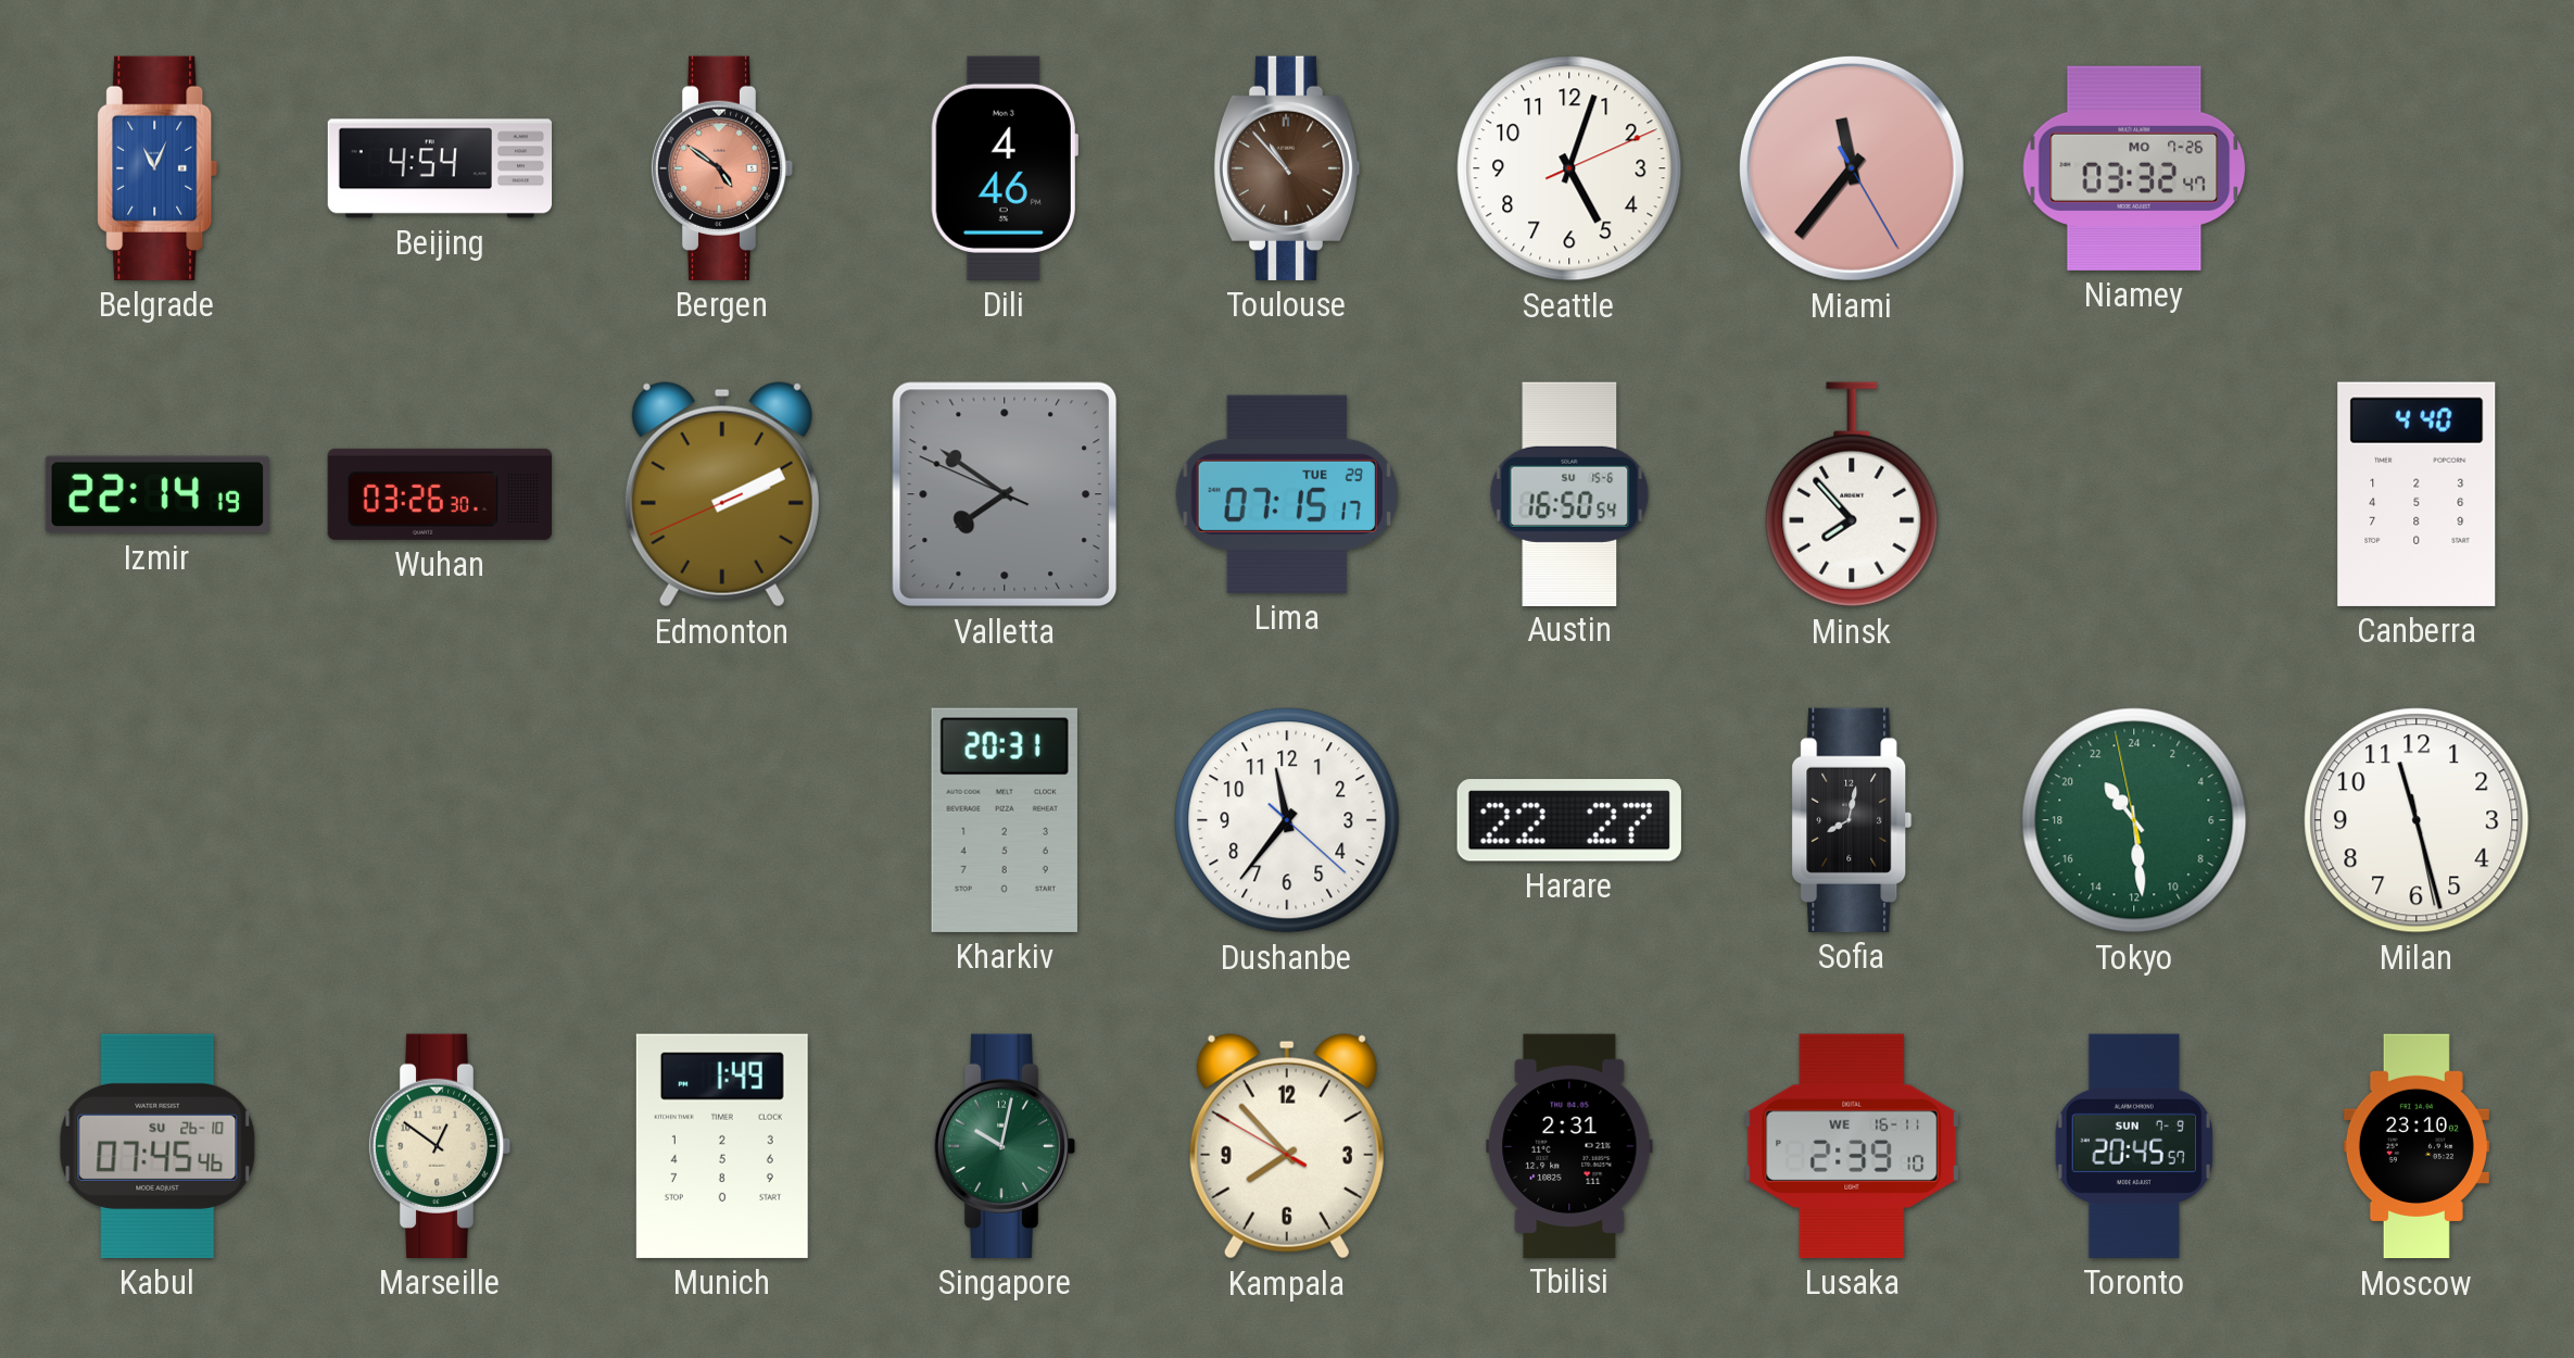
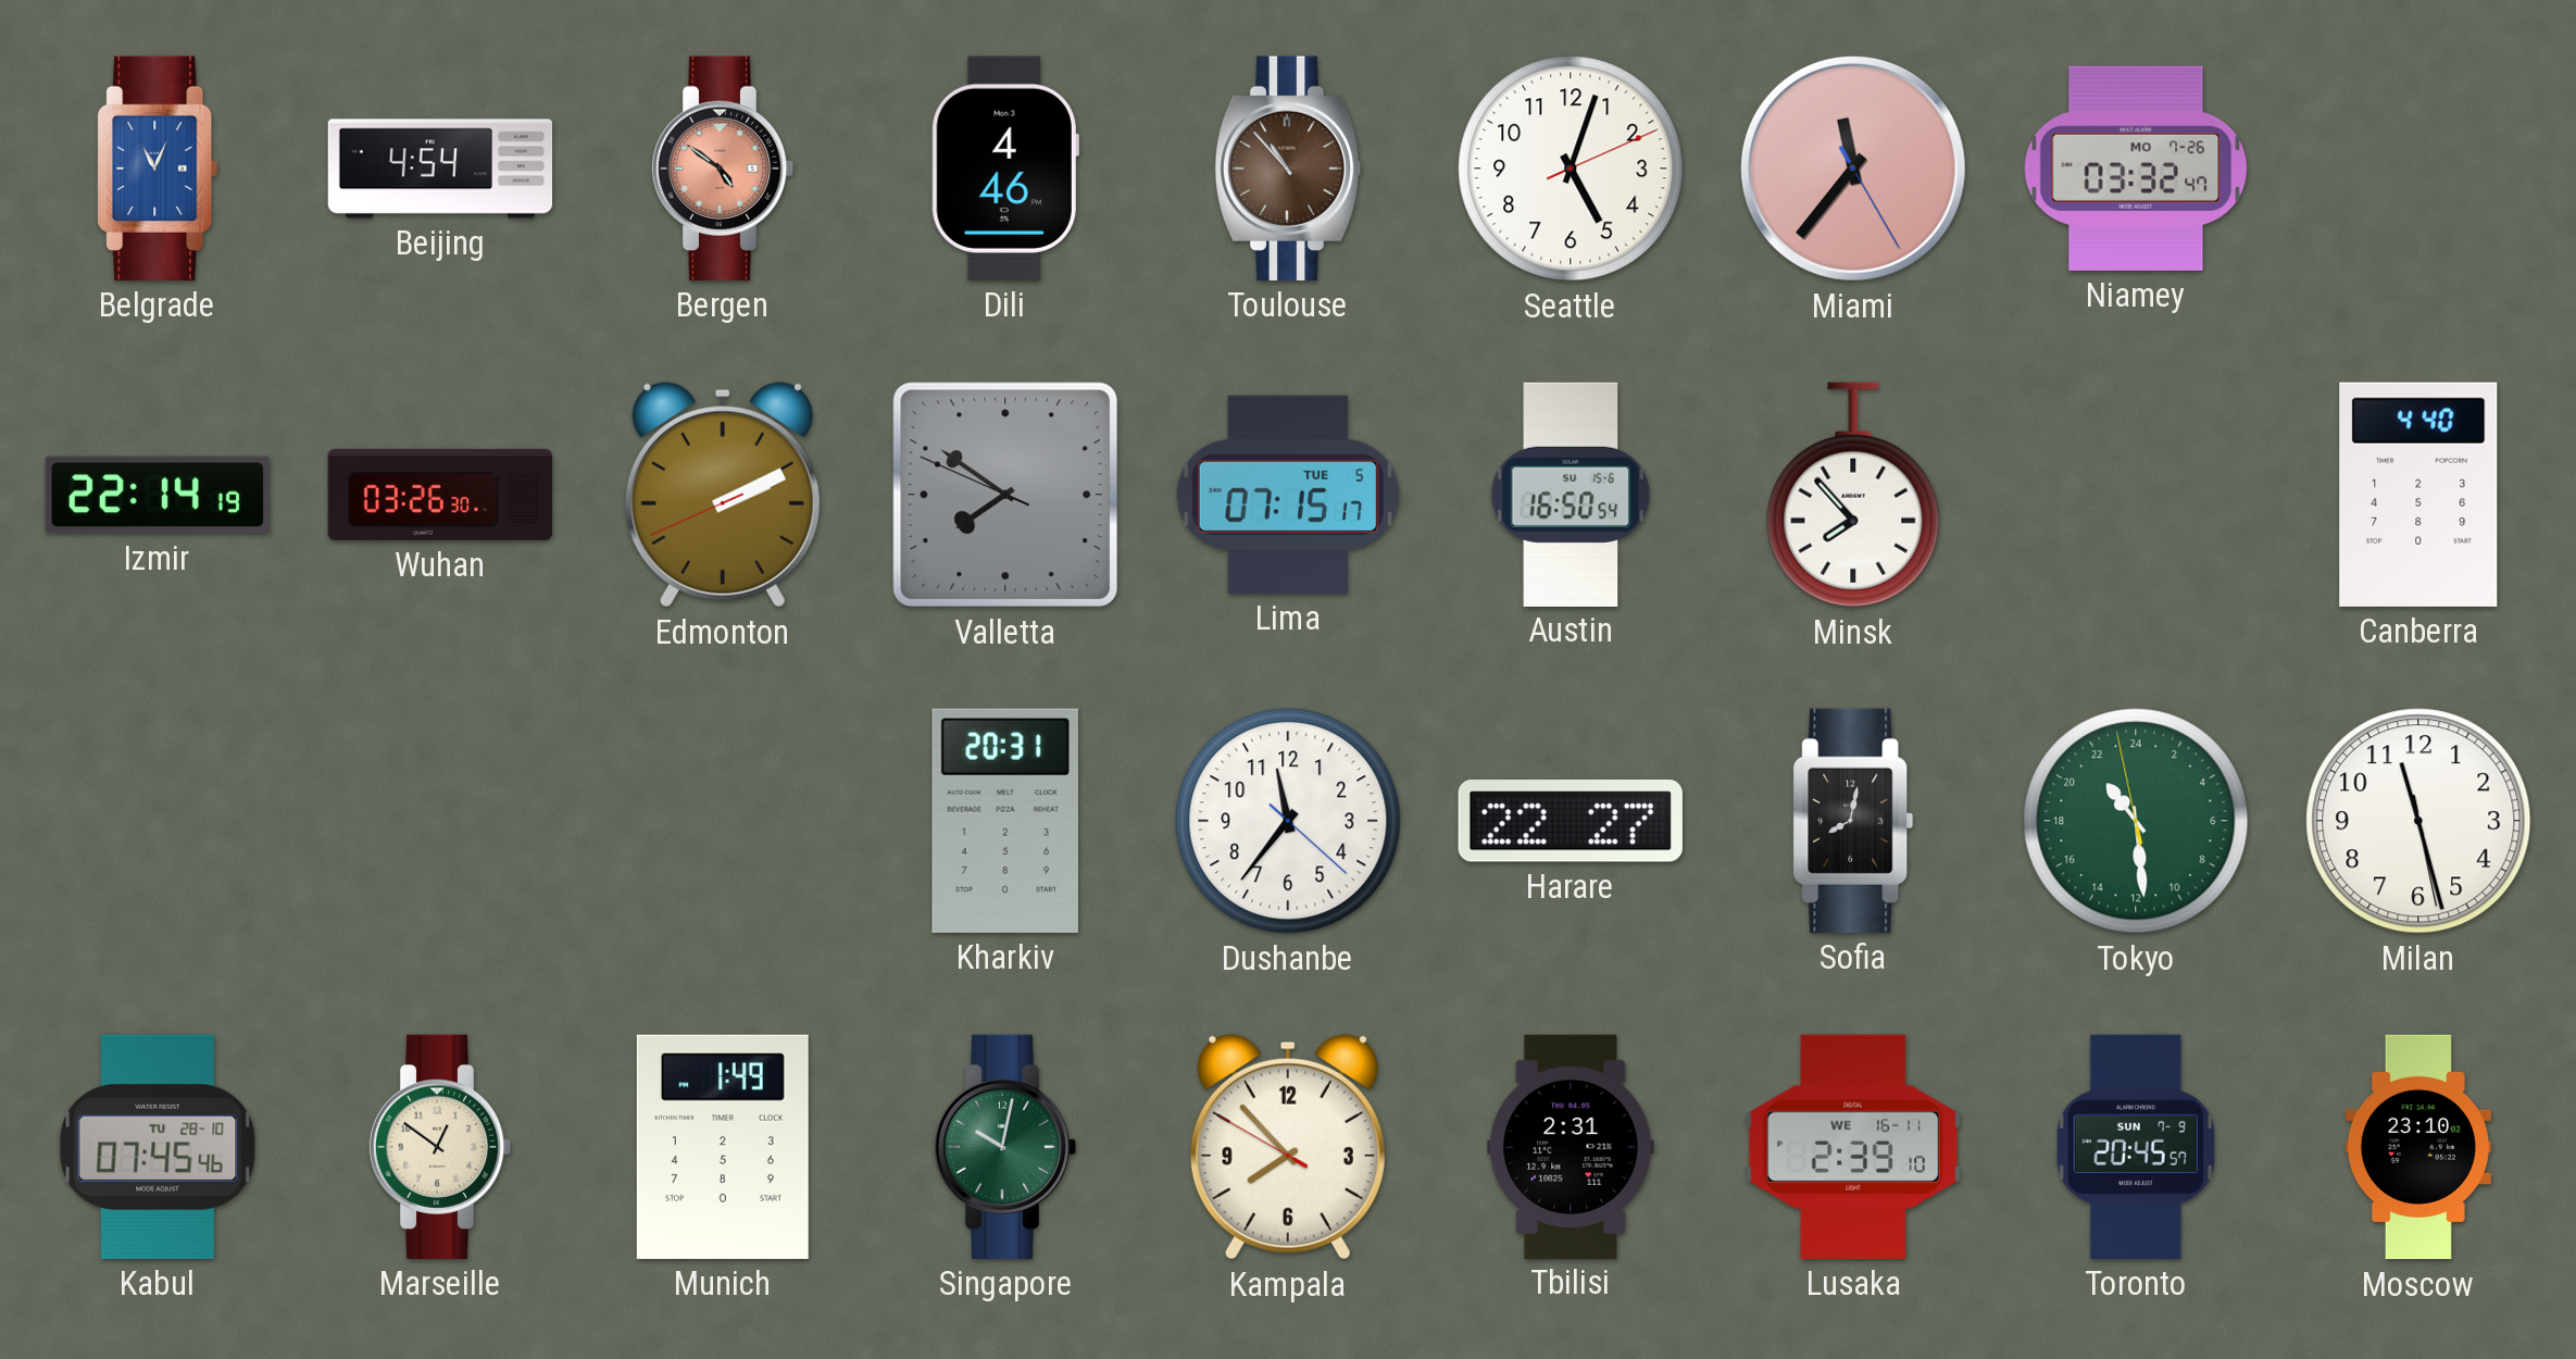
Lima date: TUE 29 -> TUE 5 (1288, 495)
Kabul date: SU 26-10 -> TU 28-10 (158, 1147)
